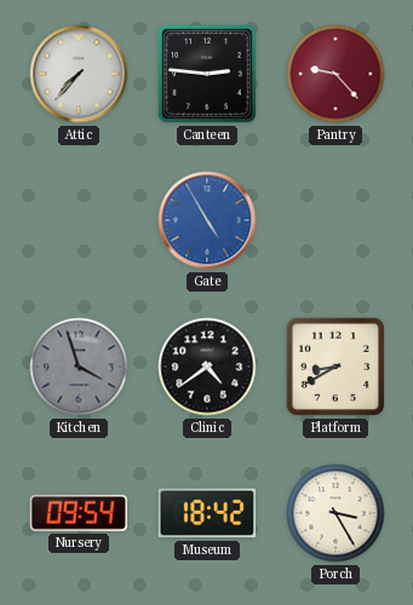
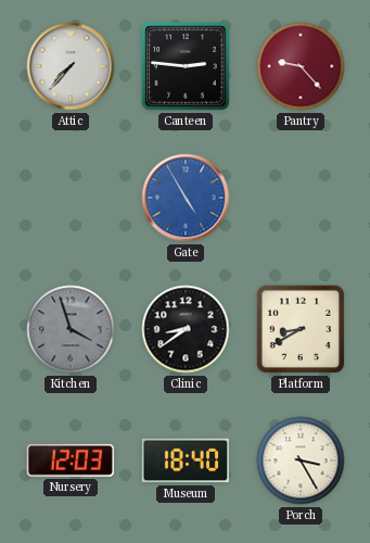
Clinic: 4:39 -> 8:39 (186, 329)
Nursery: 09:54 -> 12:03 (69, 460)
Museum: 18:42 -> 18:40 (186, 460)
